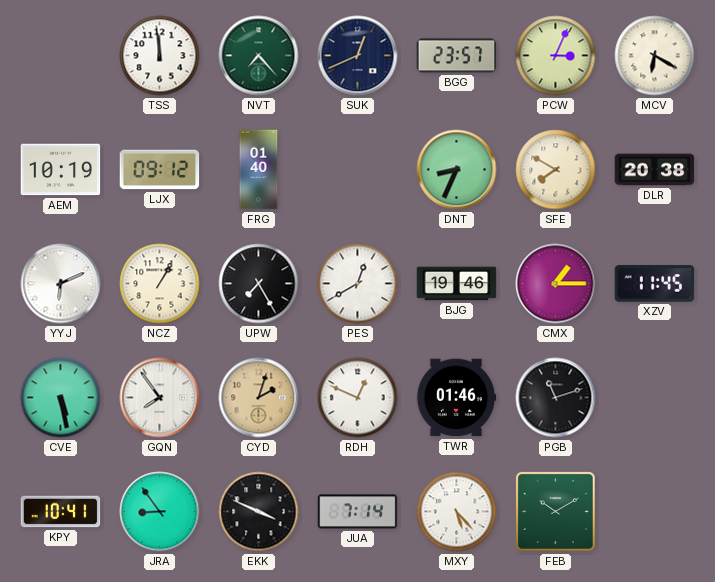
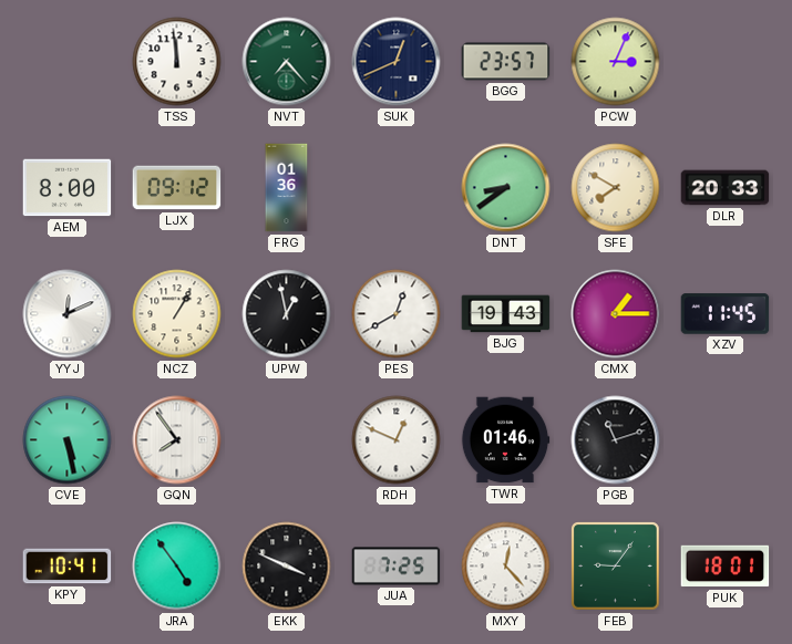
MCV: 6:20 -> none (655, 56)
AEM: 10:19 -> 8:00 (68, 188)
FRG: 01:40 -> 01:36 (287, 188)
DNT: 8:34 -> 8:39 (506, 188)
DLR: 20:38 -> 20:33 (726, 188)
YYJ: 6:11 -> 12:11 (68, 314)
UPW: 7:25 -> 12:58 (287, 314)
BJG: 19:46 -> 19:43 (506, 314)
CYD: 2:03 -> none (259, 398)
JRA: 8:54 -> 4:54 (177, 567)
JUA: 7:14 -> 7:25 (397, 567)
MXY: 5:23 -> 12:23 (506, 567)
FEB: 10:10 -> 9:06 (616, 567)
PUK: none -> 18:01 (726, 567)
